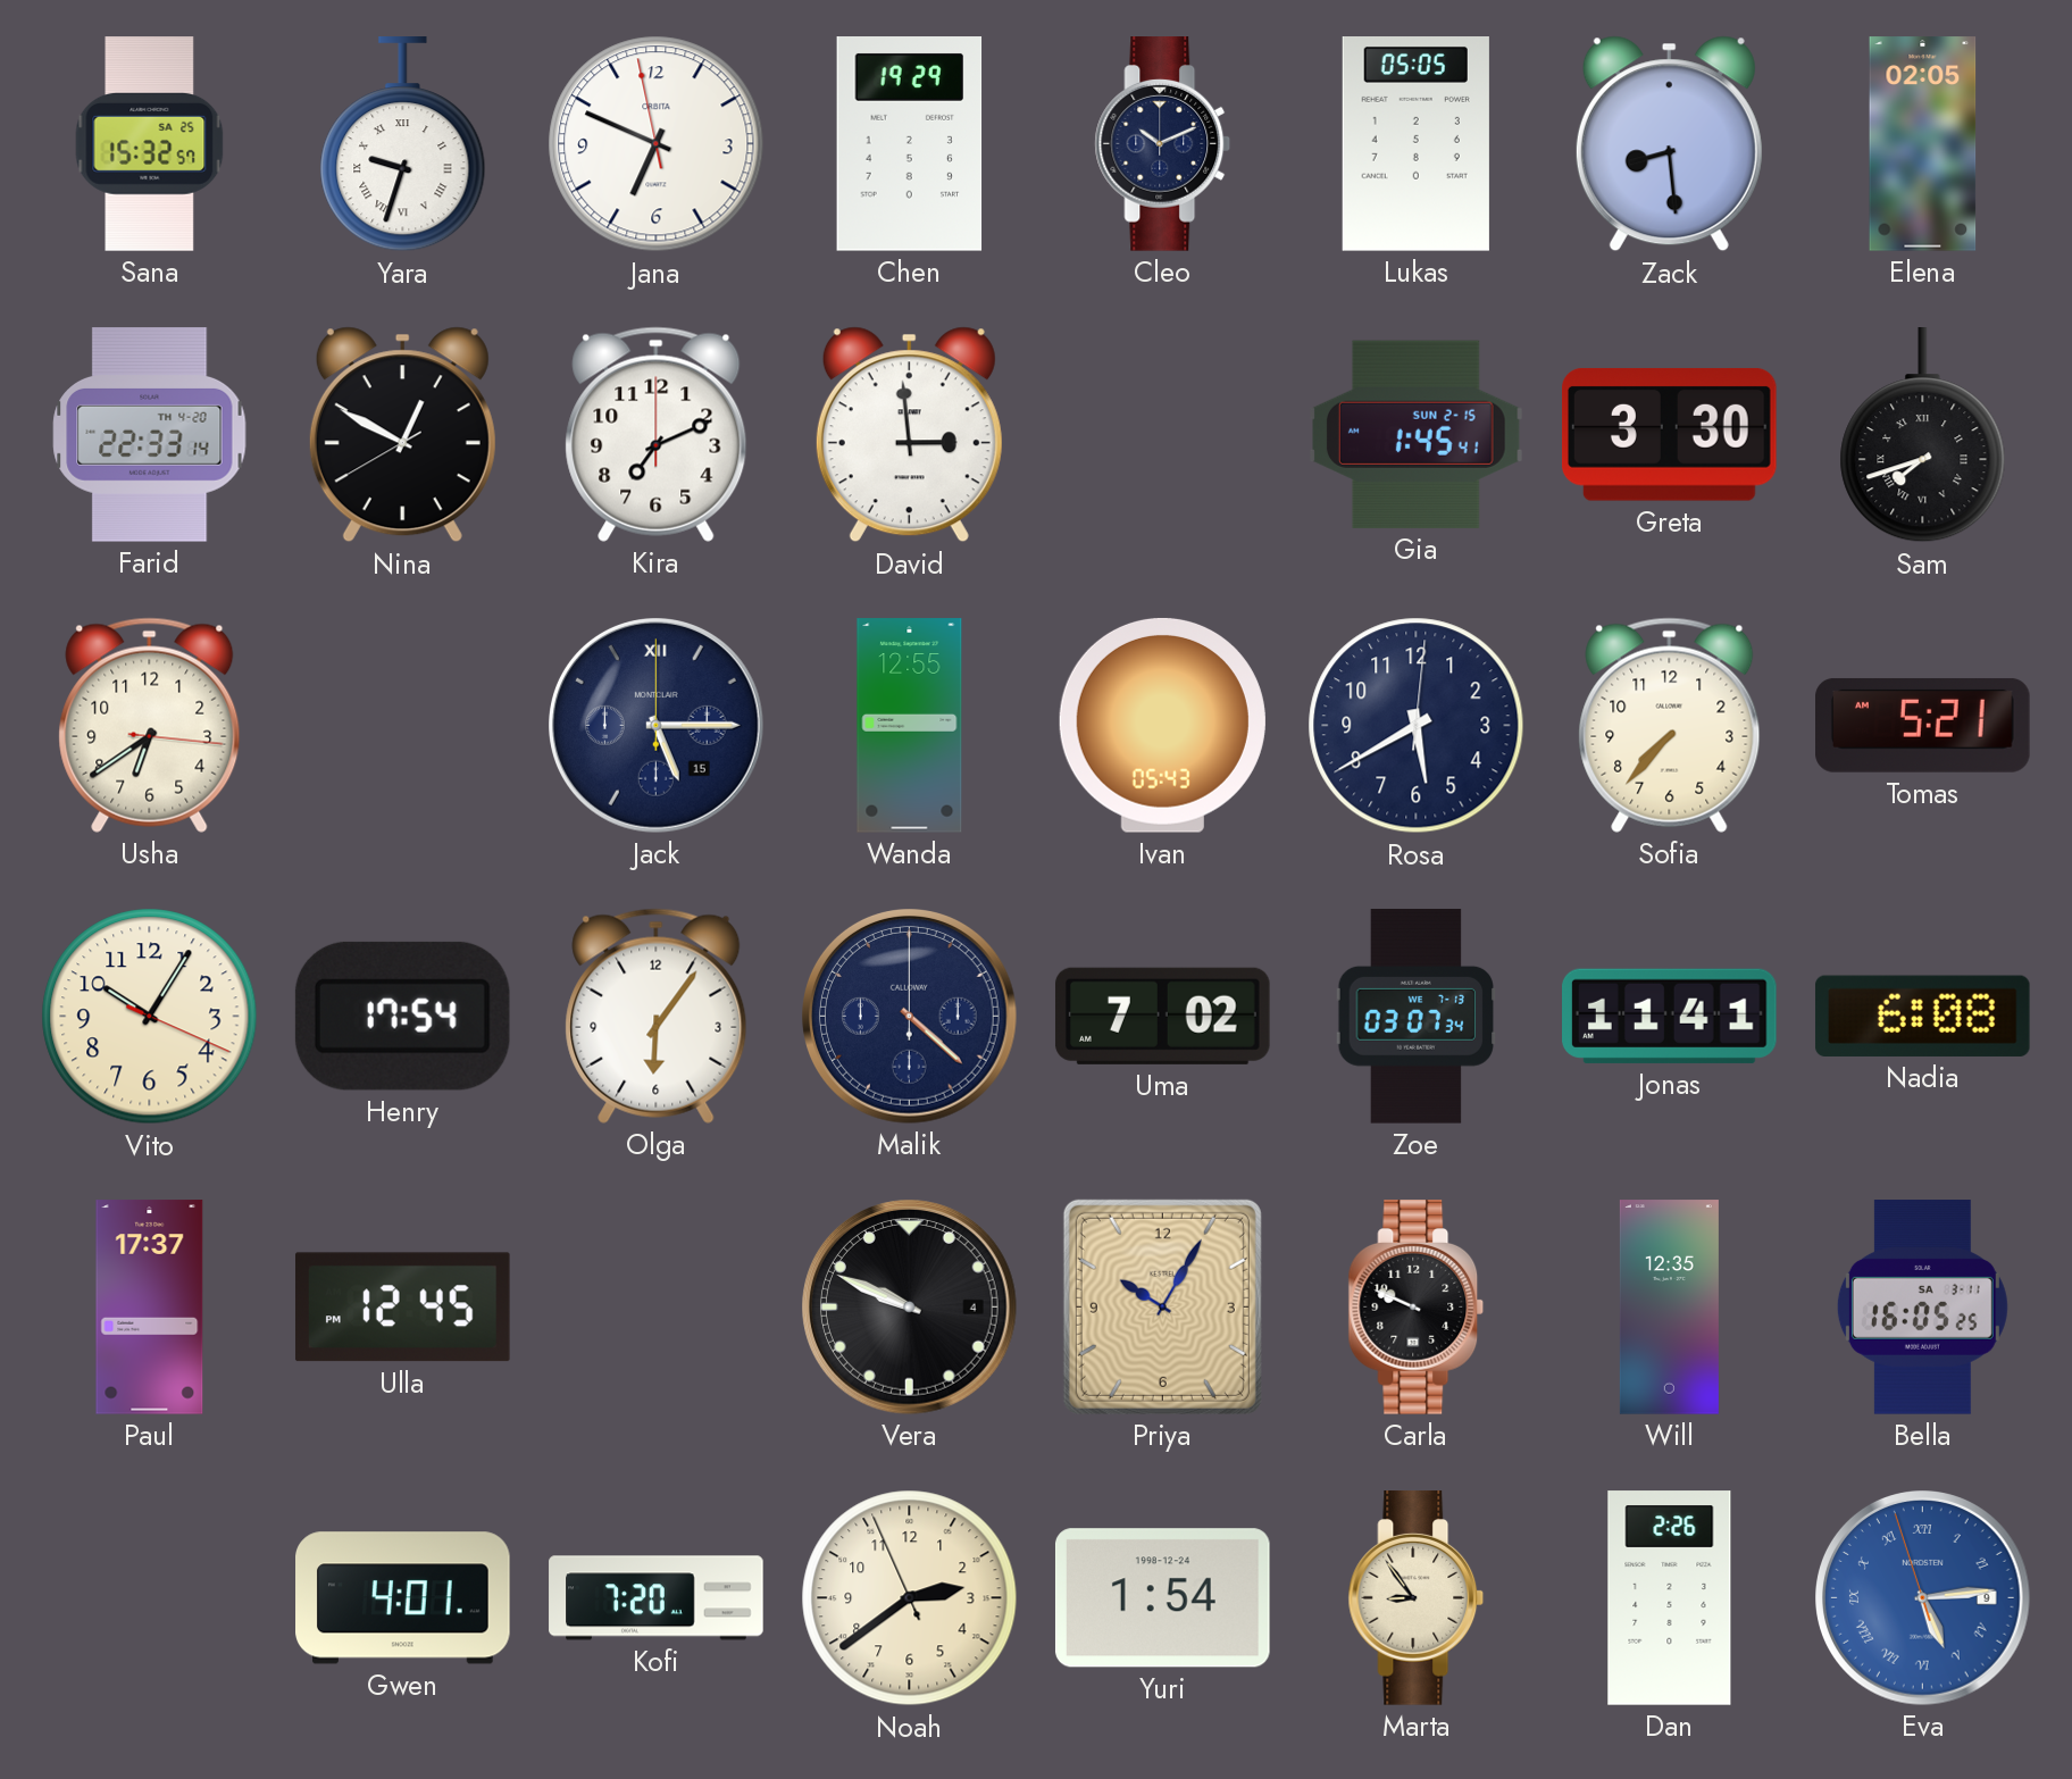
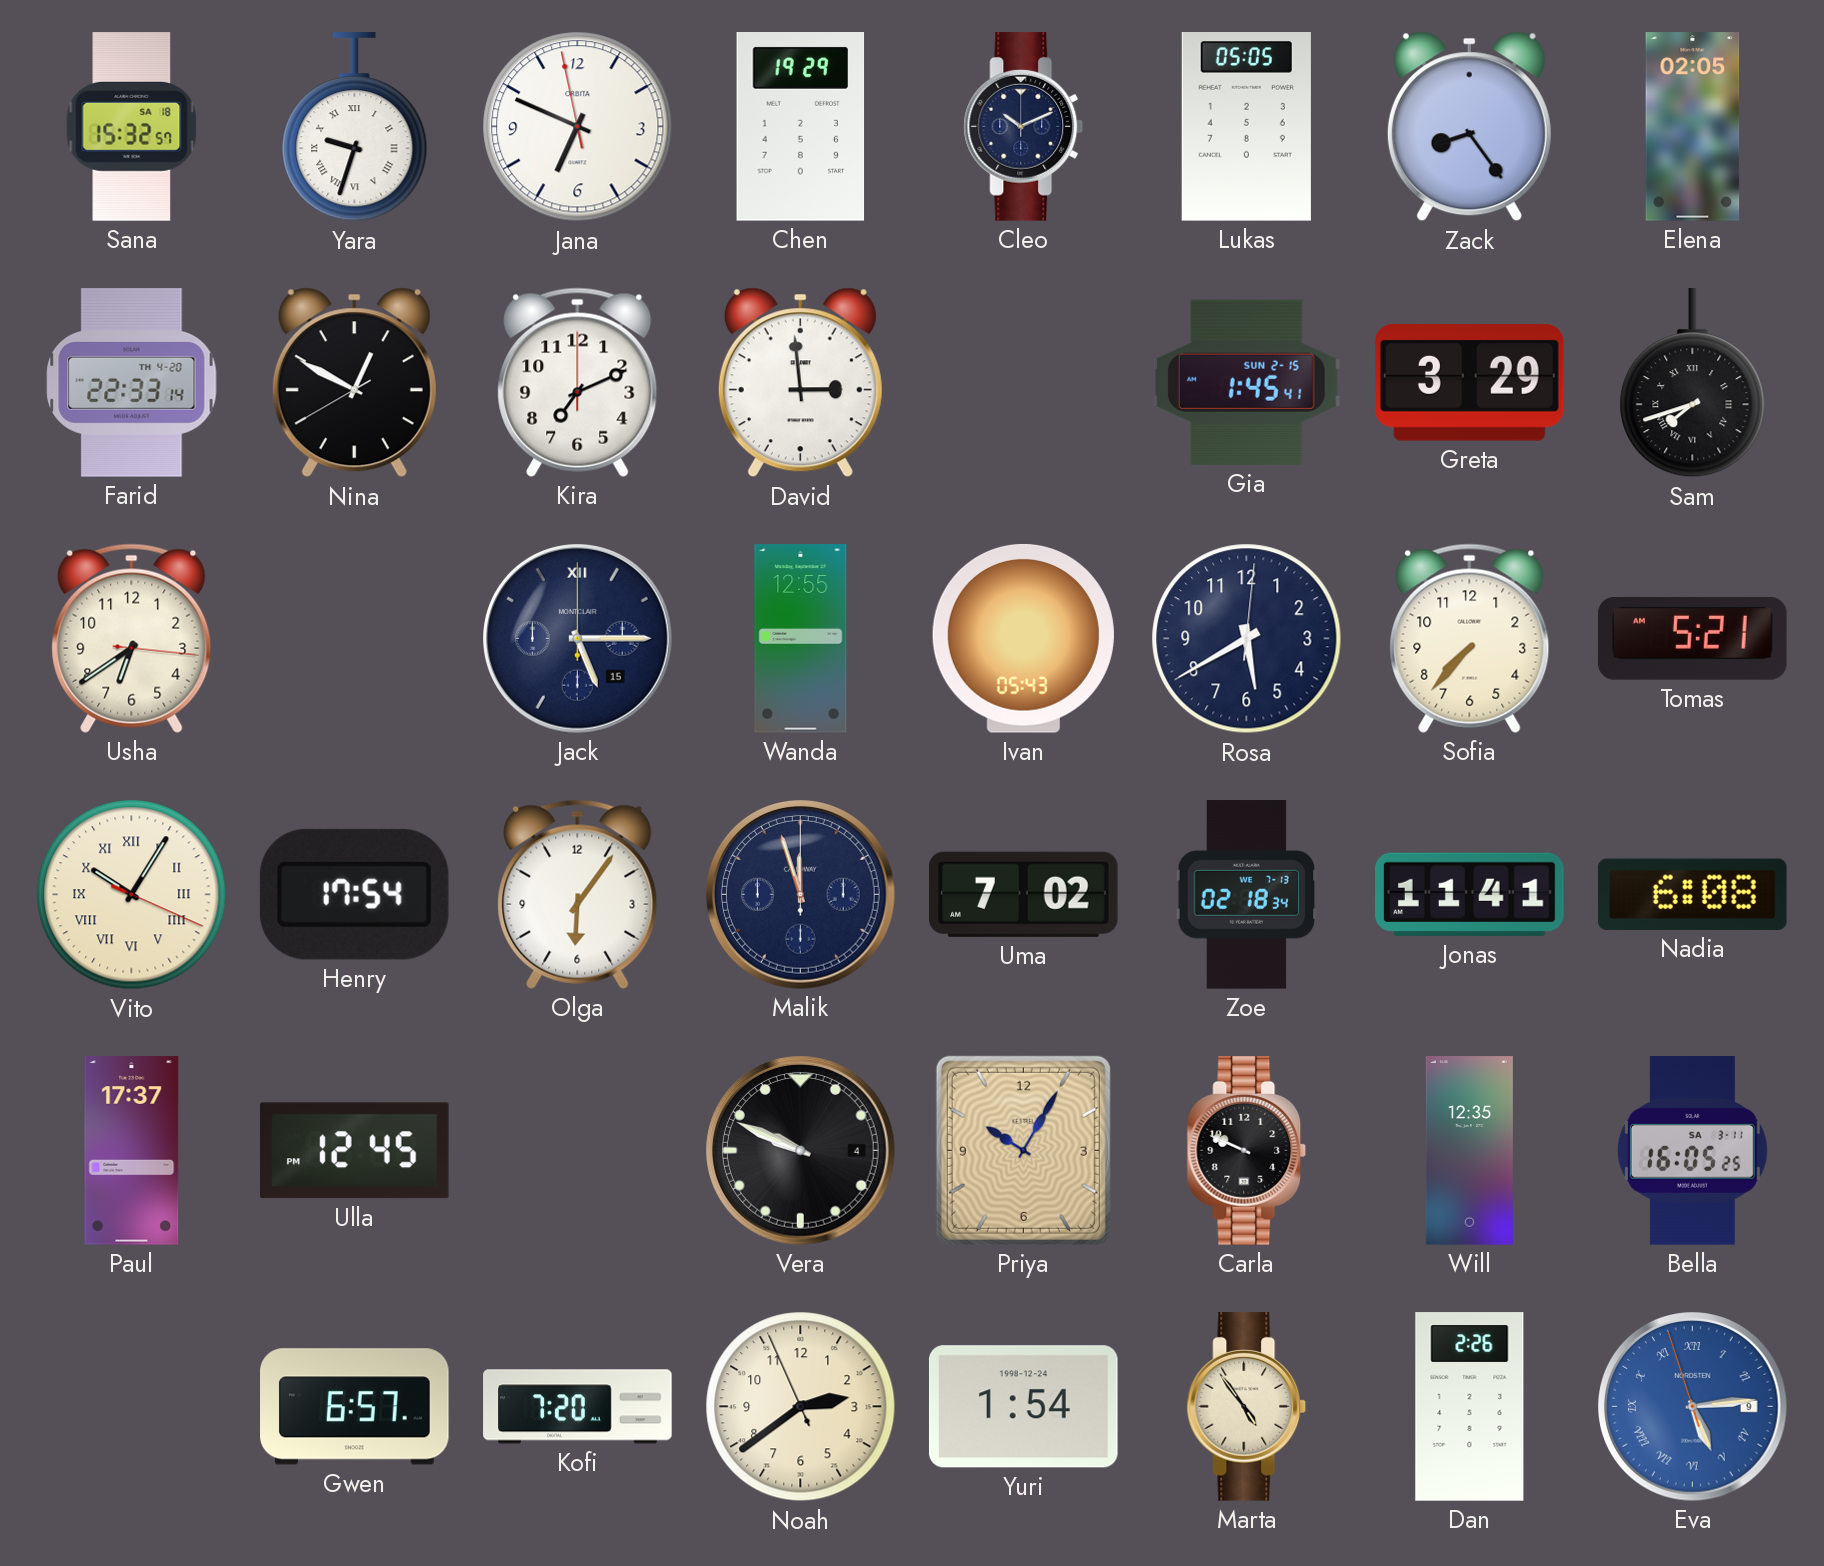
Sana date: SA 25 -> SA 18 (132, 127)
Zack: 8:29 -> 8:24 (1469, 127)
Greta: 3:30 -> 3:29 (1470, 383)
Vito numerals: Arabic -> Roman (132, 895)
Malik: 4:22 -> 11:57 (801, 895)
Zoe: 03:07 -> 02:18 (1246, 895)
Gwen: 4:01 -> 6:57 (355, 1407)
Marta: 8:54 -> 4:54 (1247, 1407)
